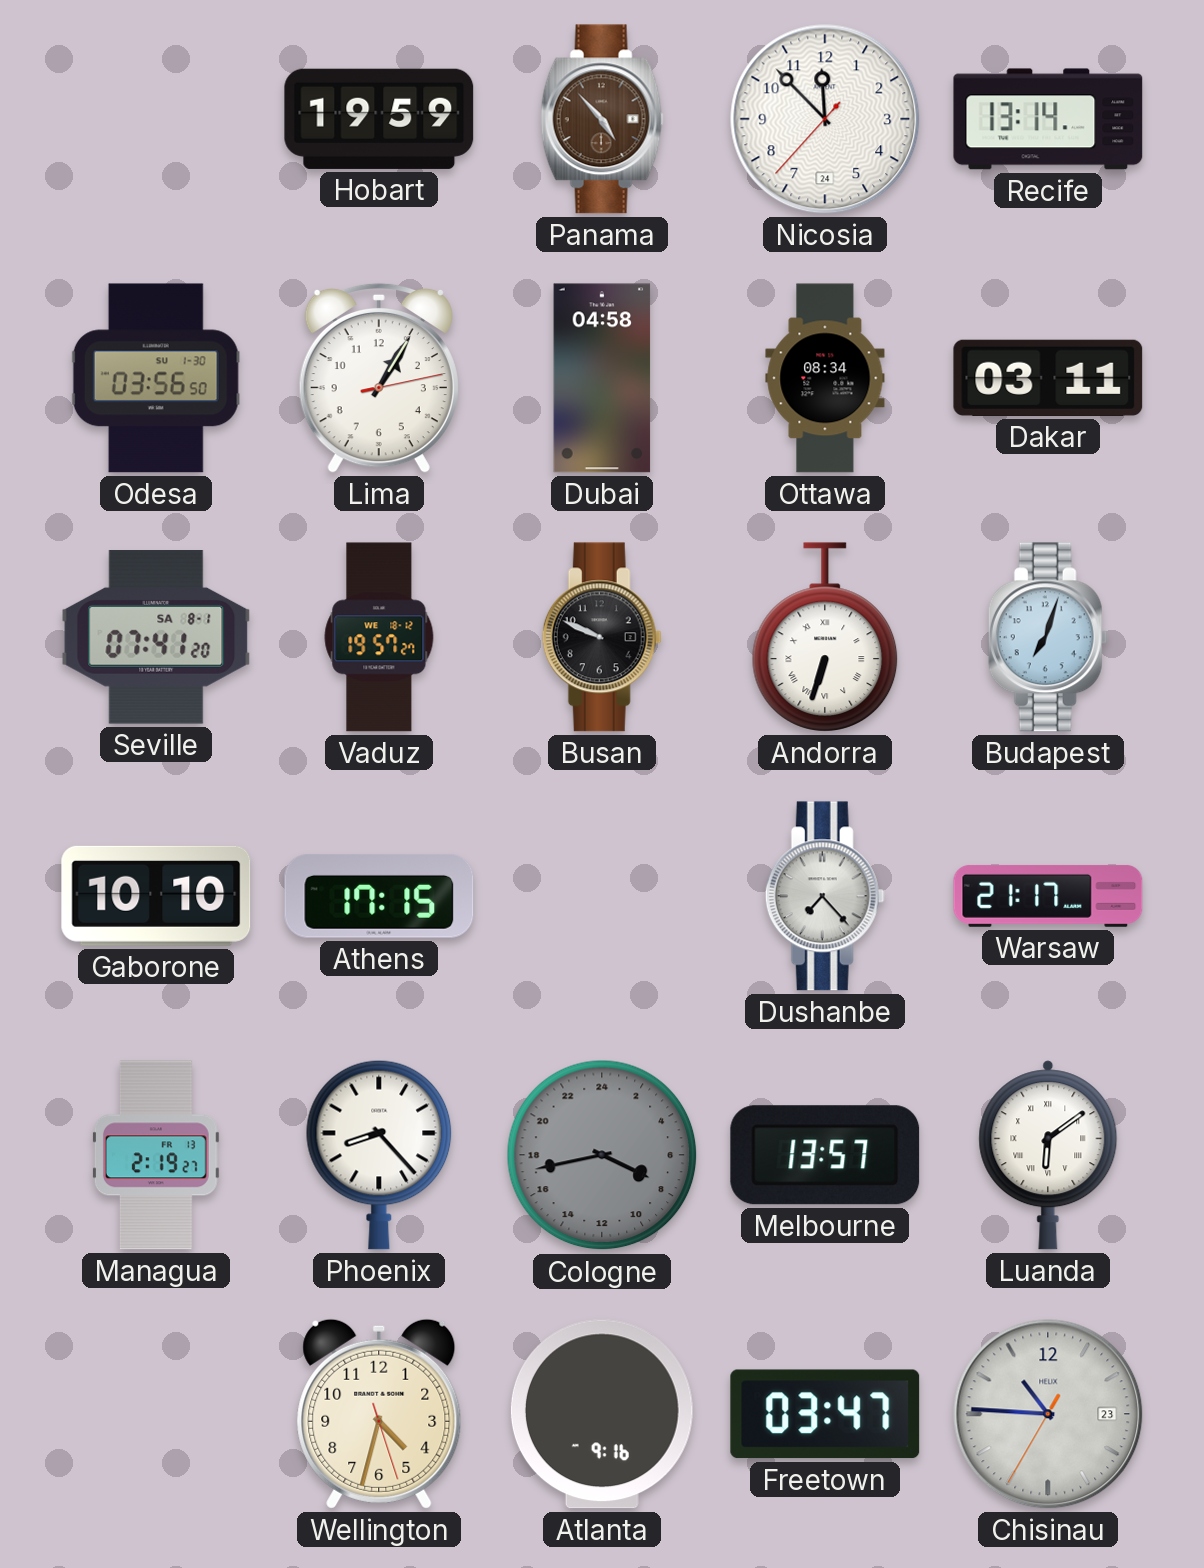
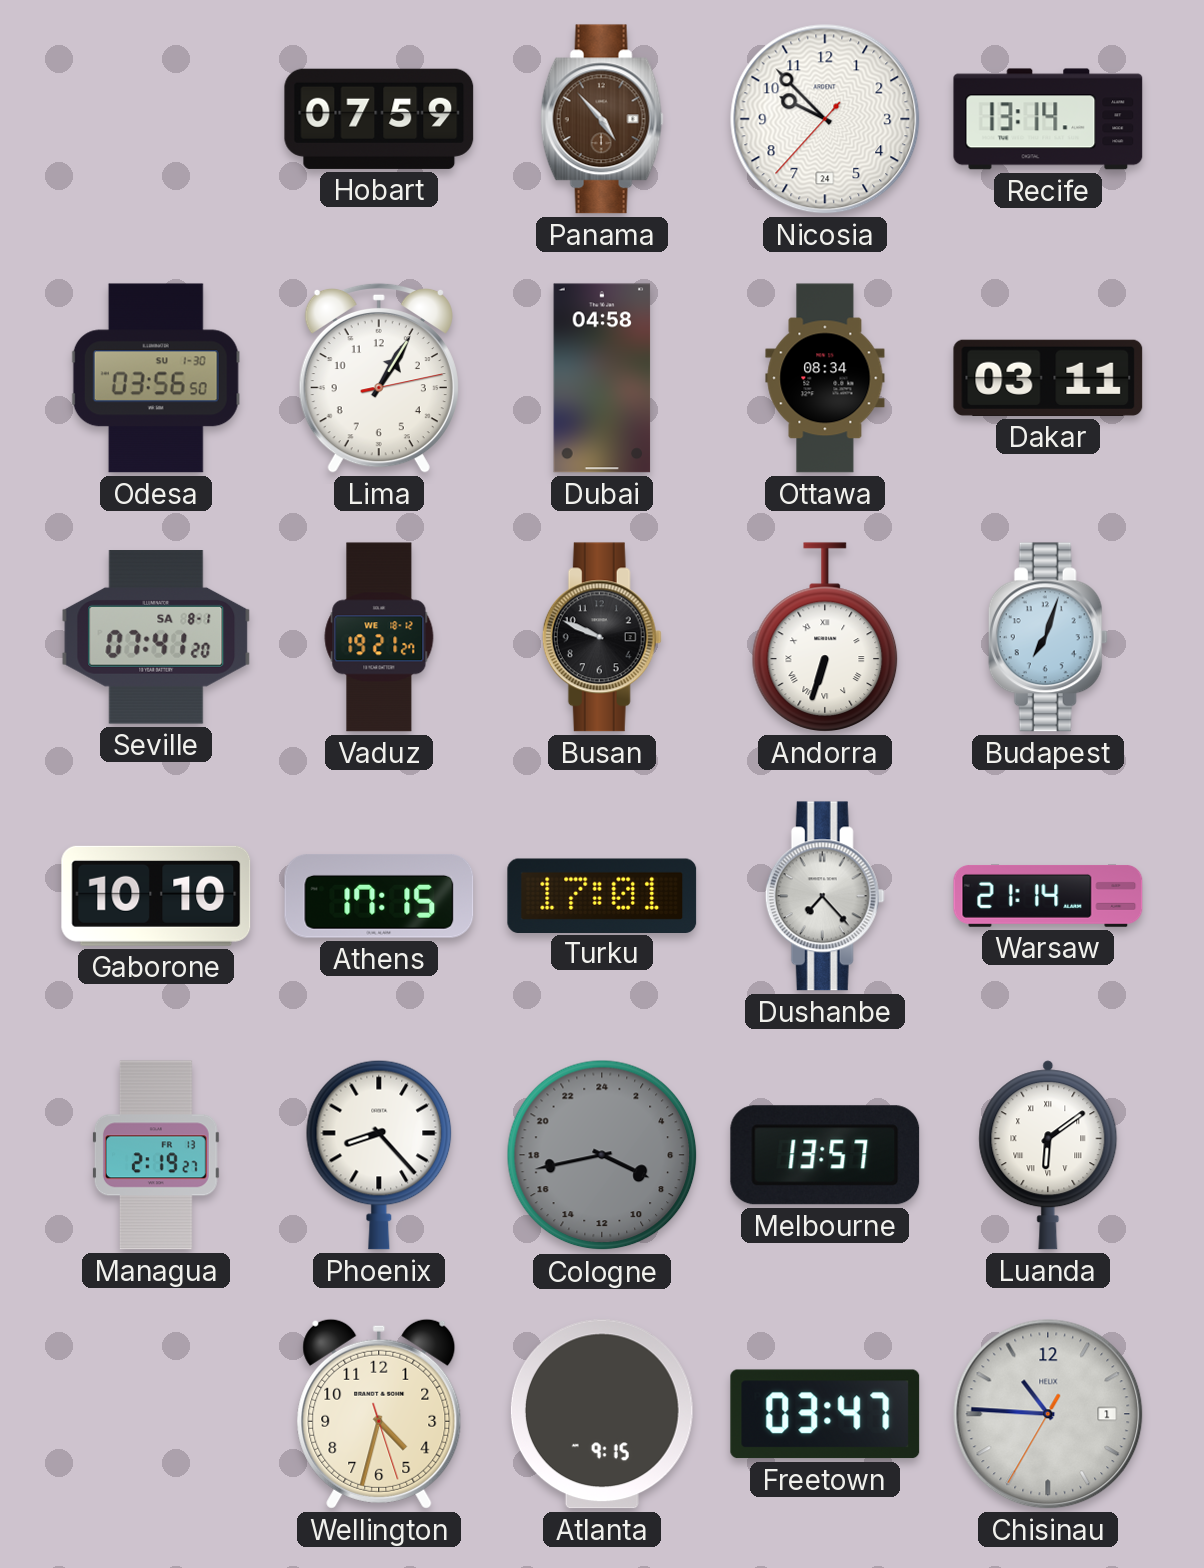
Hobart: 19:59 -> 07:59 (379, 119)
Nicosia: 11:52 -> 9:52 (825, 119)
Vaduz: 19:57 -> 19:21 (379, 637)
Turku: none -> 17:01 (602, 895)
Warsaw: 21:17 -> 21:14 (1048, 896)
Atlanta: 9:16 -> 9:15 (602, 1414)
Chisinau date: 23 -> 1 (1048, 1414)
